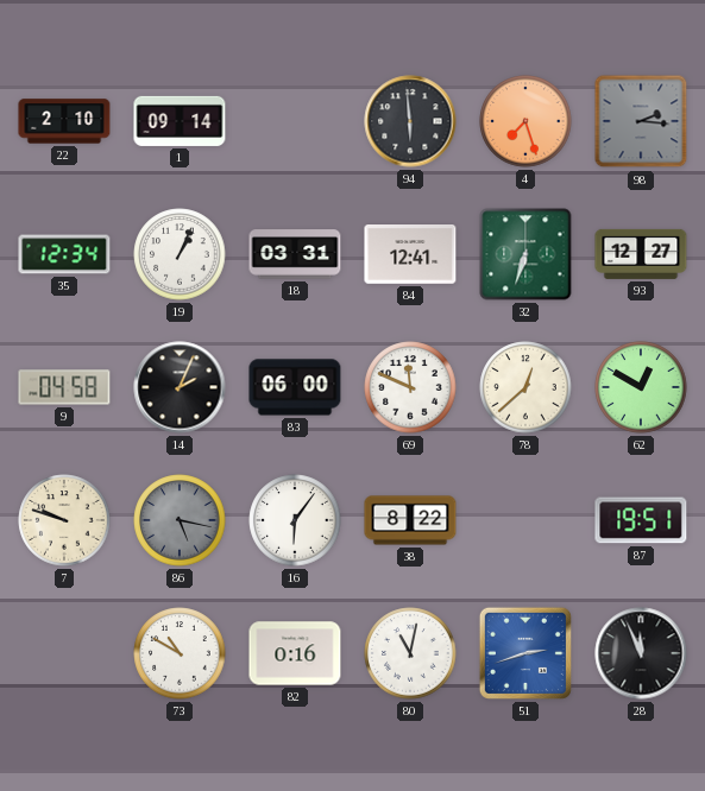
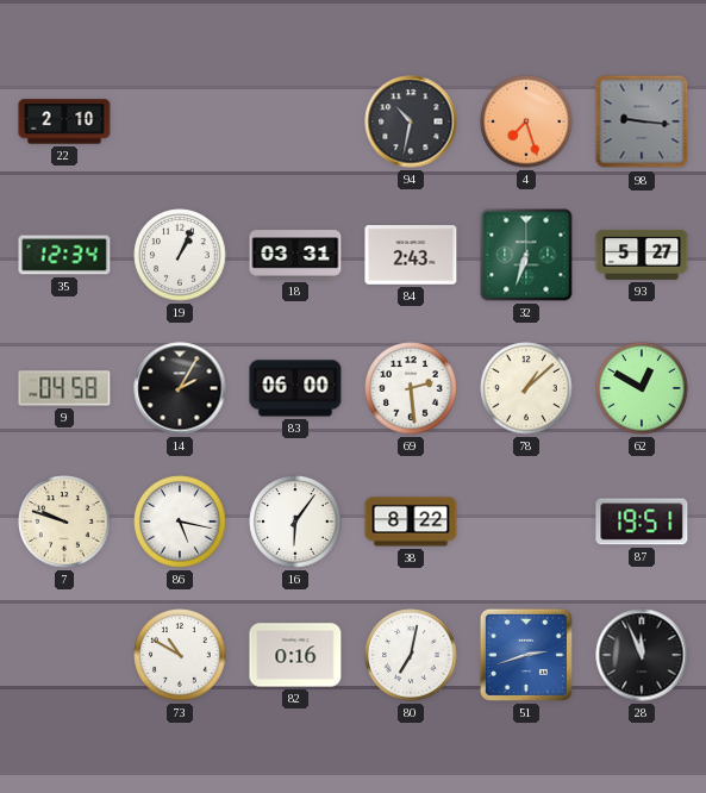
1: 09:14 -> none (180, 121)
94: 5:59 -> 10:32 (411, 121)
98: 2:16 -> 9:16 (642, 121)
84: 12:41 -> 2:43 (411, 255)
93: 12:27 -> 5:27 (642, 255)
14: 2:04 -> 2:05 (180, 388)
69: 11:49 -> 2:29 (411, 388)
78: 12:38 -> 1:08 (526, 388)
86 dial: grey -> white (180, 522)
80: 11:02 -> 7:02 (411, 655)
